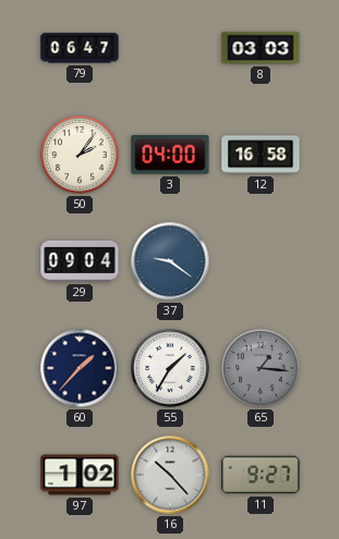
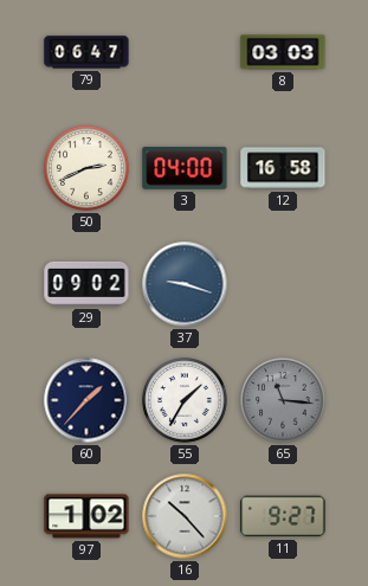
50: 2:06 -> 2:41 (86, 168)
29: 09:04 -> 09:02 (86, 284)
37: 9:21 -> 9:18 (185, 284)
65: 1:16 -> 11:16 (283, 400)
